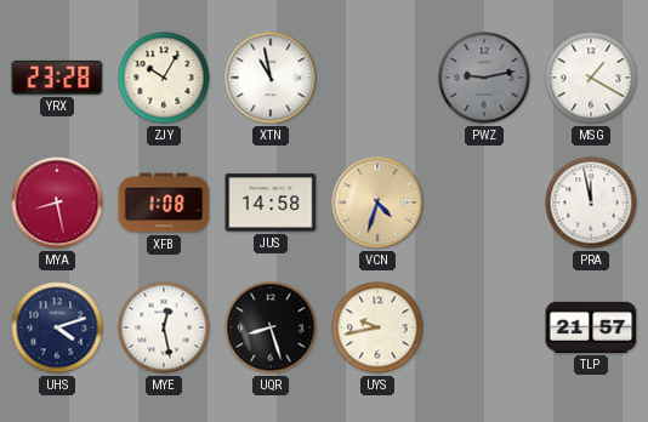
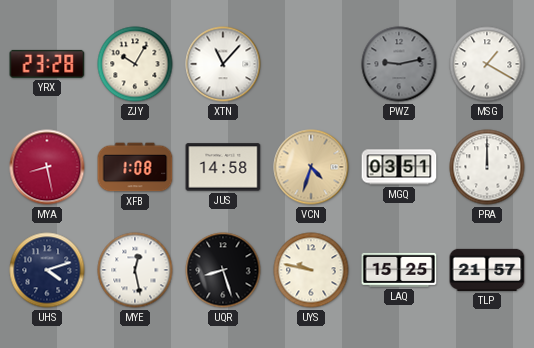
XTN: 10:58 -> 11:07 (223, 64)
MGQ: none -> 03:51 (399, 167)
PRA: 11:58 -> 12:00 (487, 167)
UYS: 9:43 -> 9:47 (311, 270)
LAQ: none -> 15:25 (399, 270)
